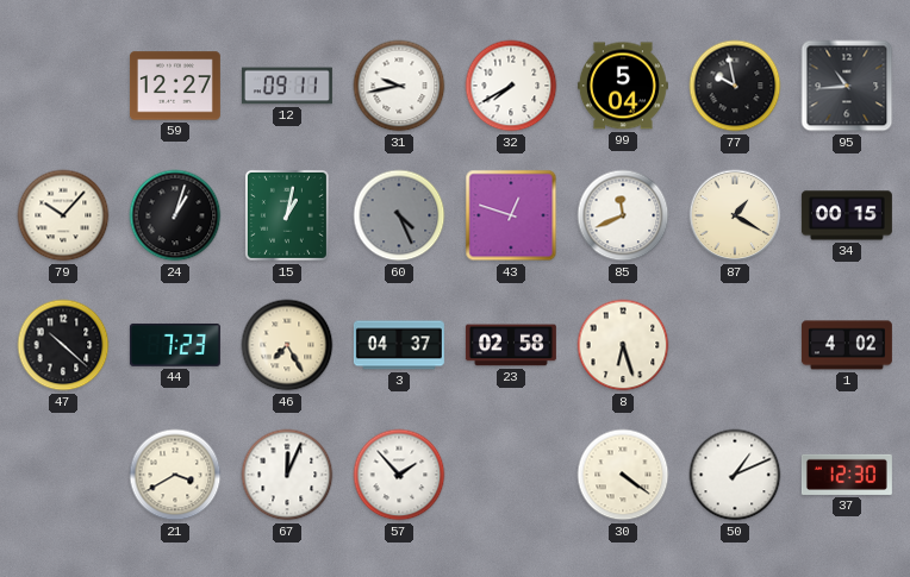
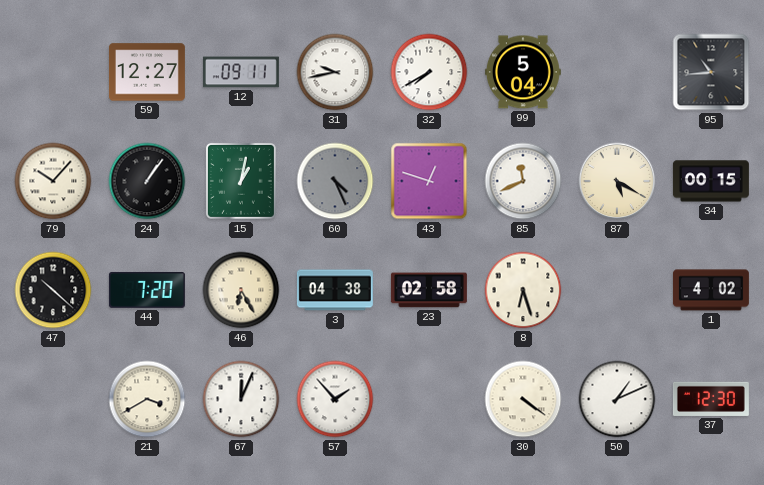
77: 9:58 -> none (735, 86)
24: 1:03 -> 1:06 (147, 181)
87: 1:20 -> 5:20 (617, 181)
44: 7:23 -> 7:20 (147, 290)
46: 7:25 -> 6:25 (241, 290)
3: 04:37 -> 04:38 (335, 290)
